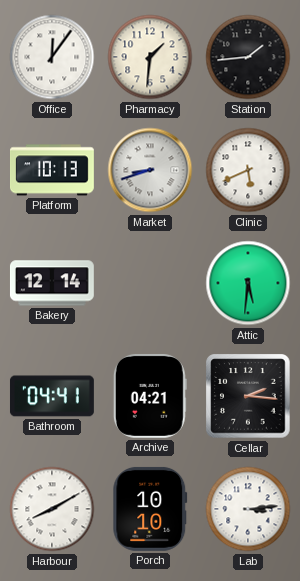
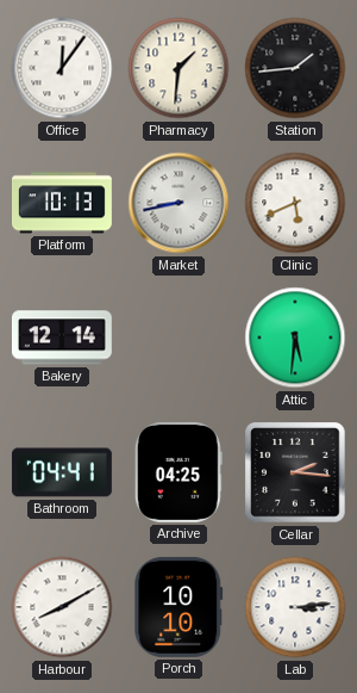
Market: 8:42 -> 8:43 (178, 203)
Archive: 04:21 -> 04:25 (178, 472)
